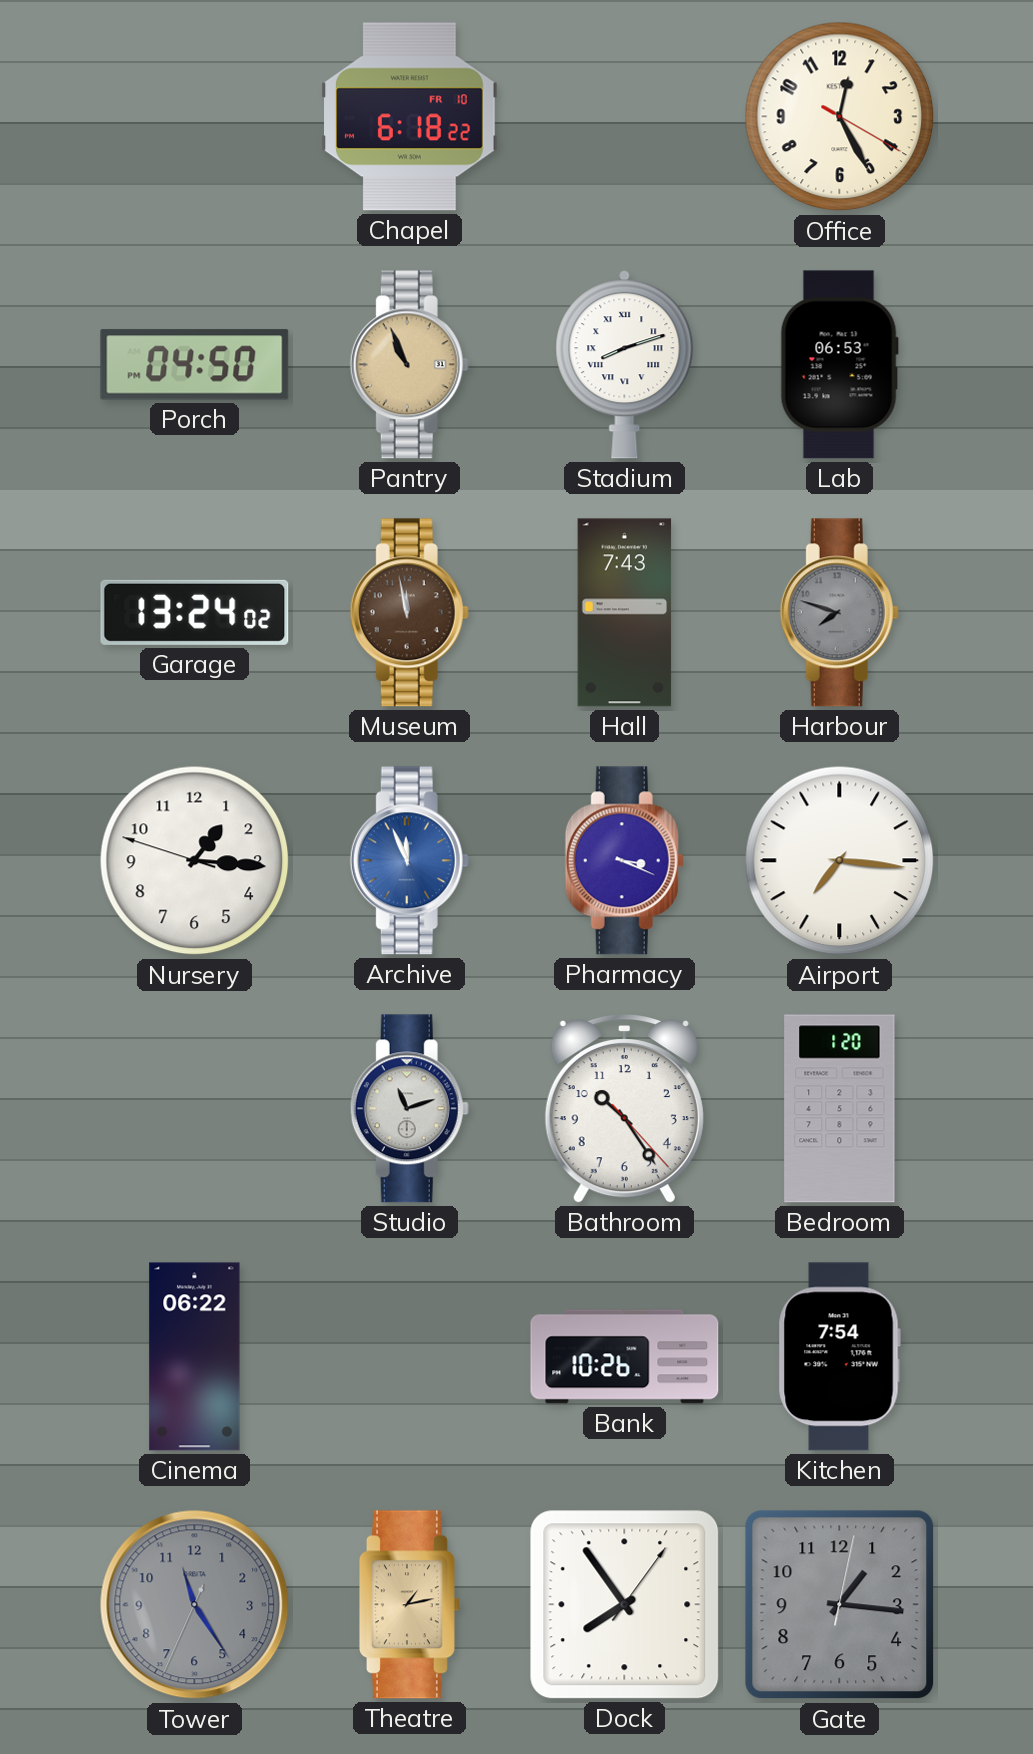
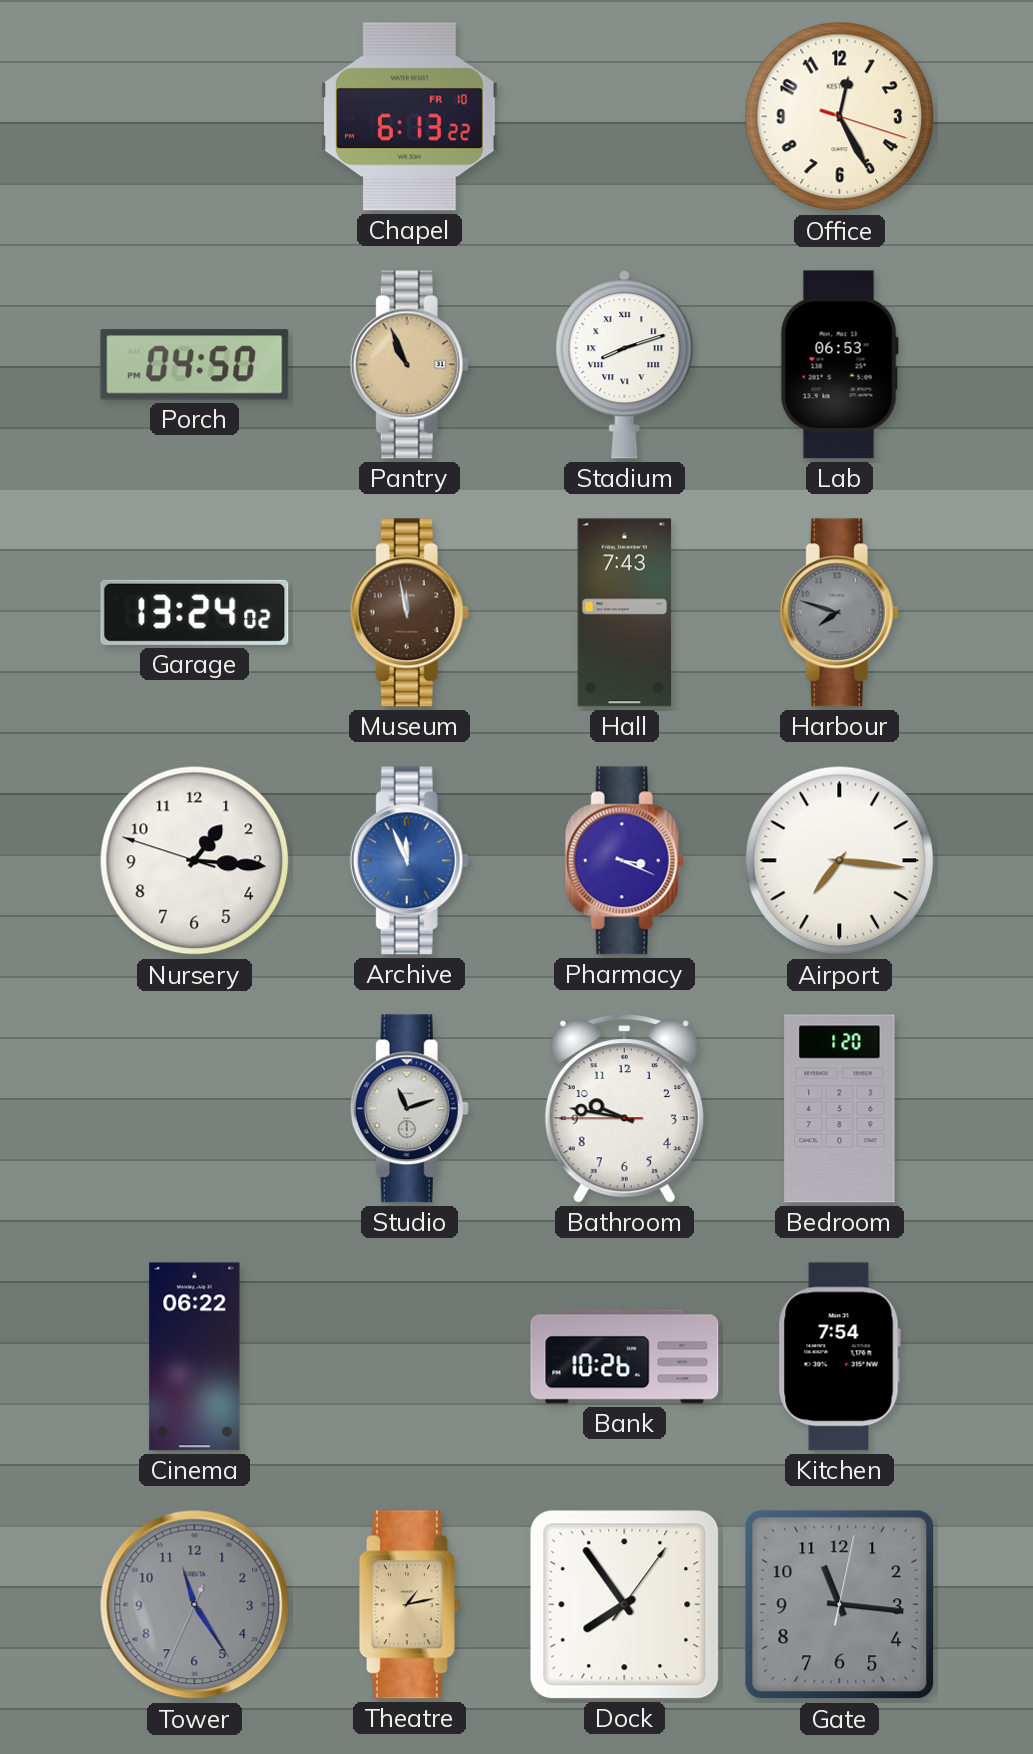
Chapel: 6:18 -> 6:13 (410, 117)
Office: 12:25:20 -> 12:25:18 (840, 117)
Bathroom: 10:24 -> 9:46 (624, 1109)
Gate: 1:16 -> 11:16 (840, 1605)
